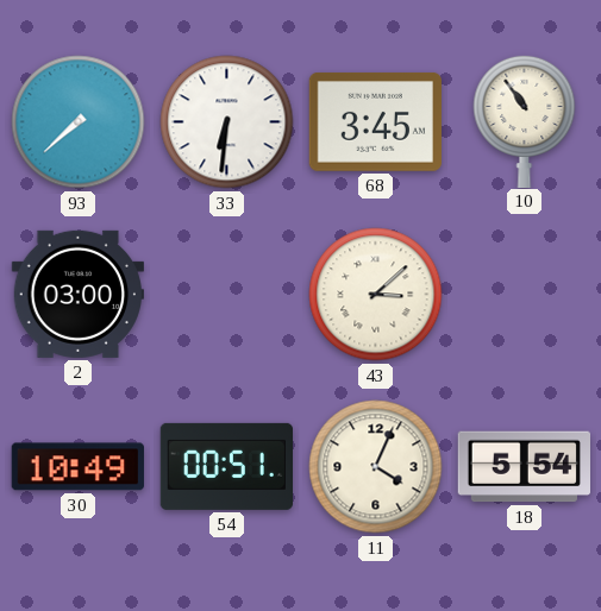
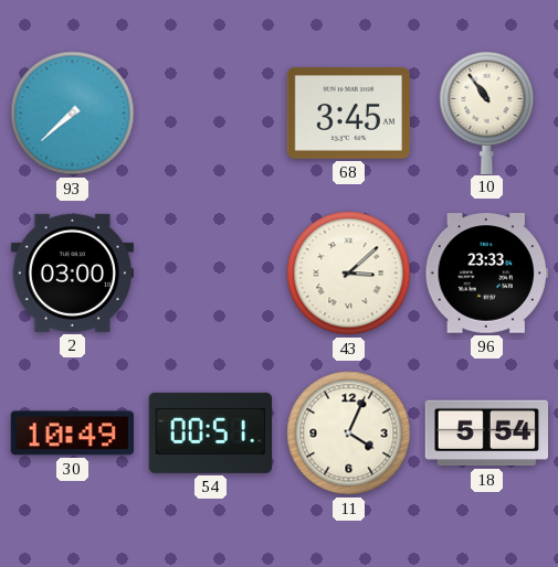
33: 6:31 -> none (227, 122)
96: none -> 23:33 (486, 274)
